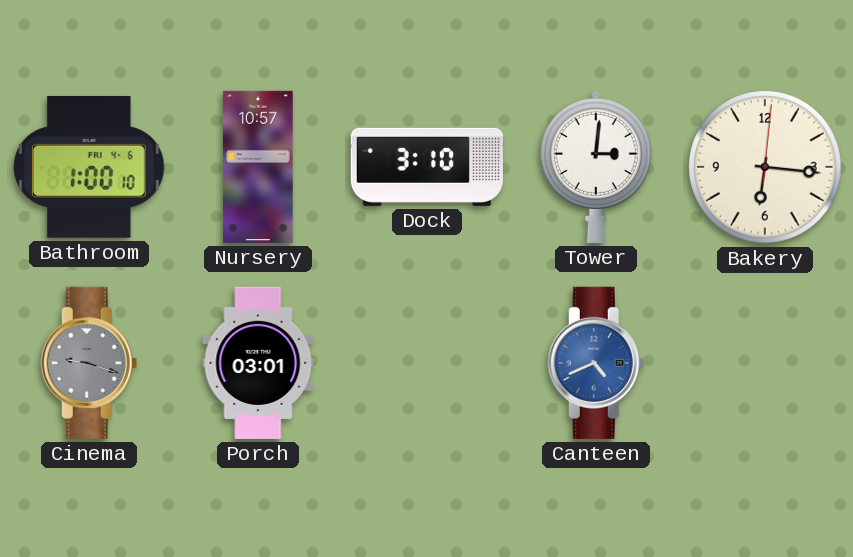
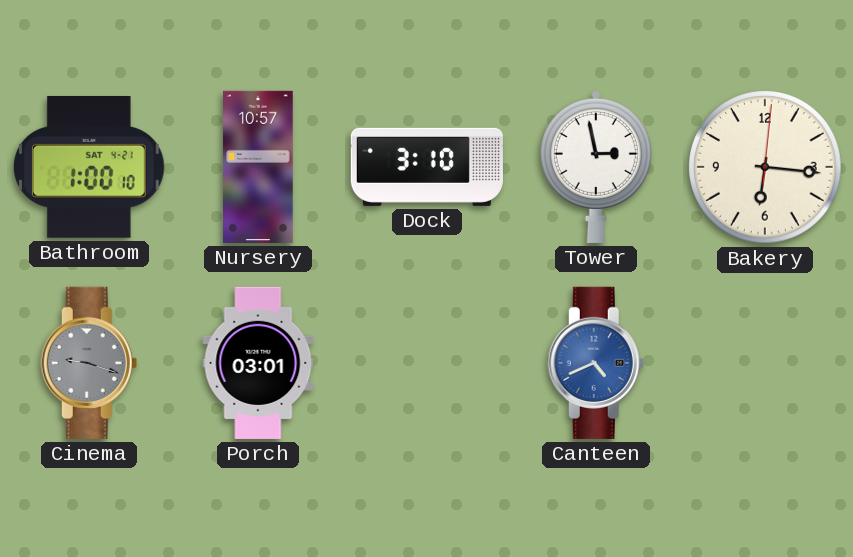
Bathroom date: FRI 4-6 -> SAT 4-21 (90, 167)
Tower: 3:01 -> 2:58 (596, 166)
